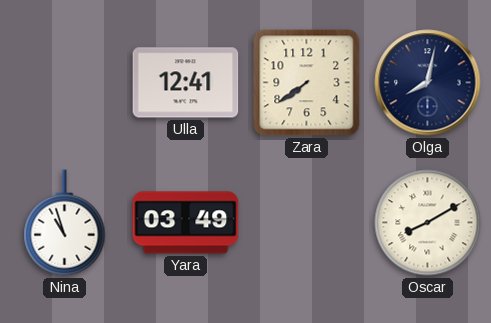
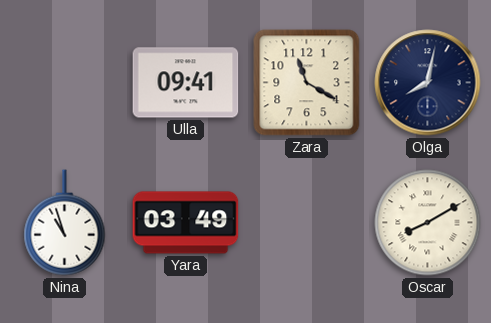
Ulla: 12:41 -> 09:41 (186, 83)
Zara: 7:39 -> 11:20 (307, 83)
